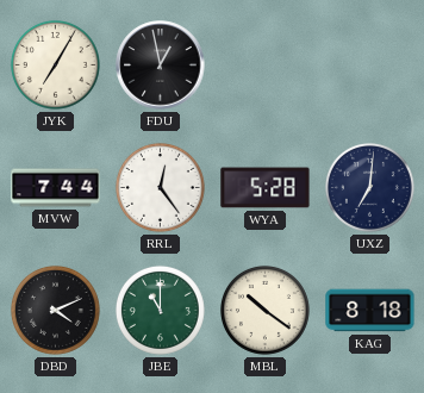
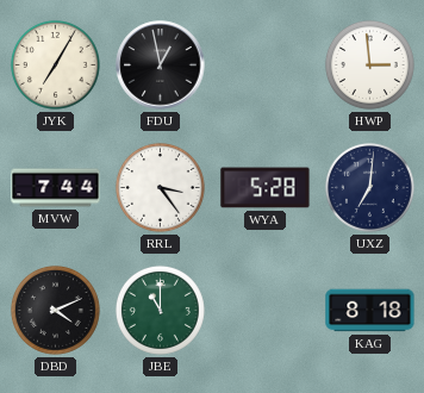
HWP: none -> 2:59 (369, 64)
RRL: 12:24 -> 3:24 (160, 187)
MBL: 10:21 -> none (264, 310)
